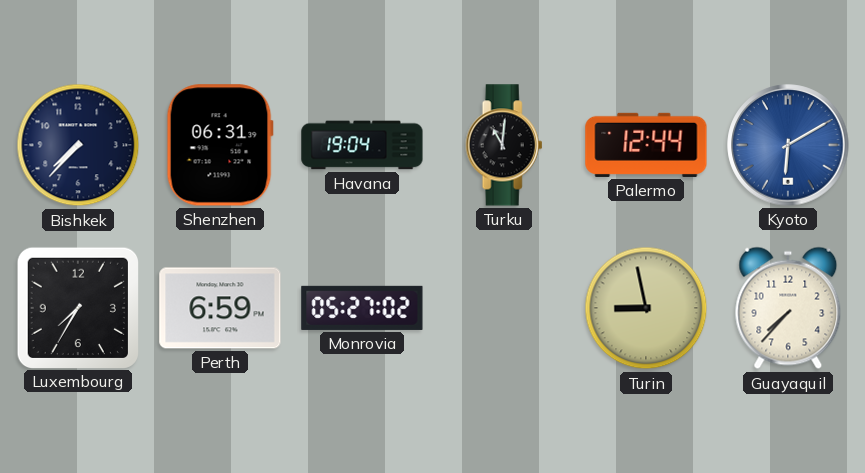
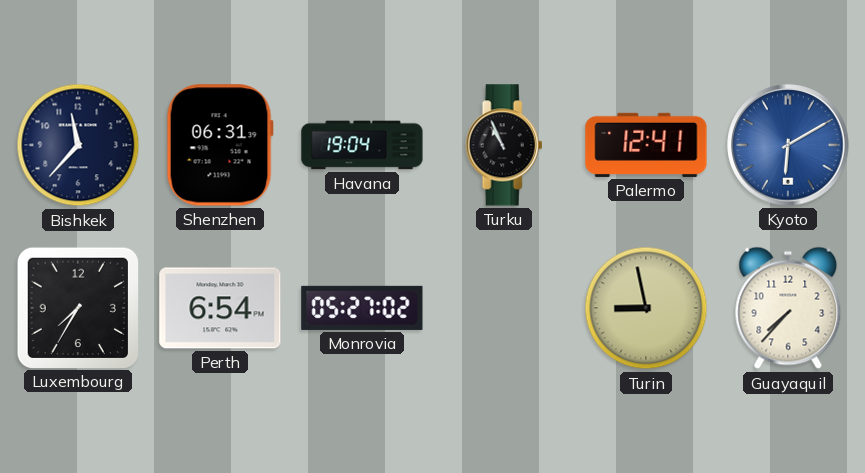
Bishkek: 7:37 -> 11:37 (78, 145)
Turku: 11:01 -> 10:56 (504, 145)
Palermo: 12:44 -> 12:41 (646, 145)
Perth: 6:59 -> 6:54 (220, 308)
